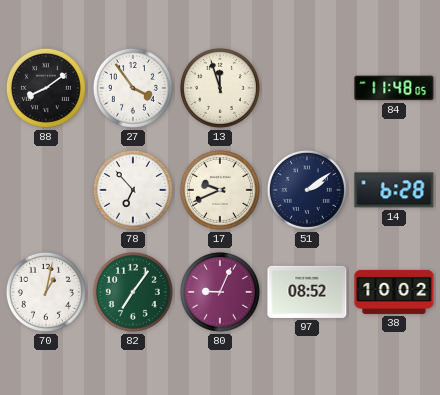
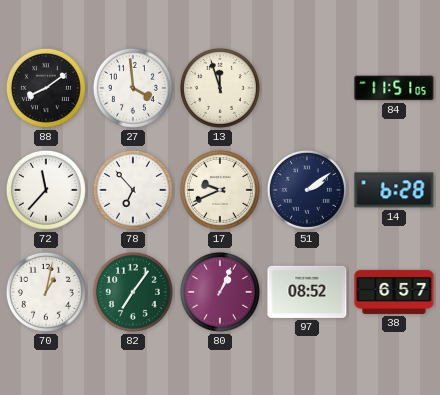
27: 3:54 -> 3:59 (133, 88)
84: 11:48 -> 11:51 (394, 88)
72: none -> 11:37 (46, 190)
80: 9:04 -> 1:04 (220, 292)
38: 10:02 -> 6:57 (394, 292)
